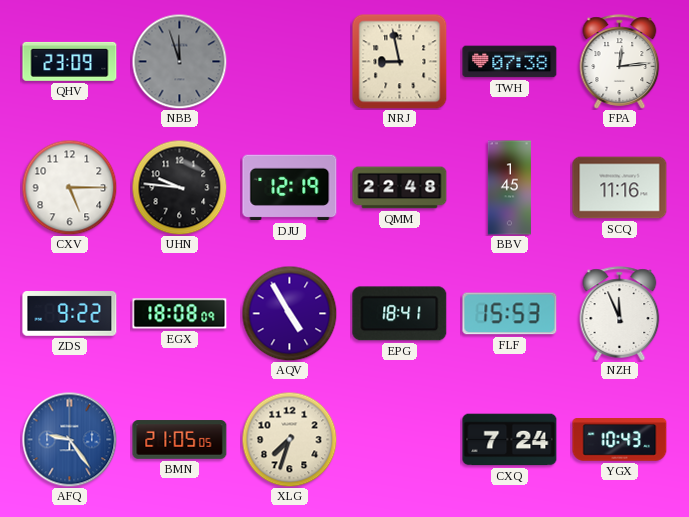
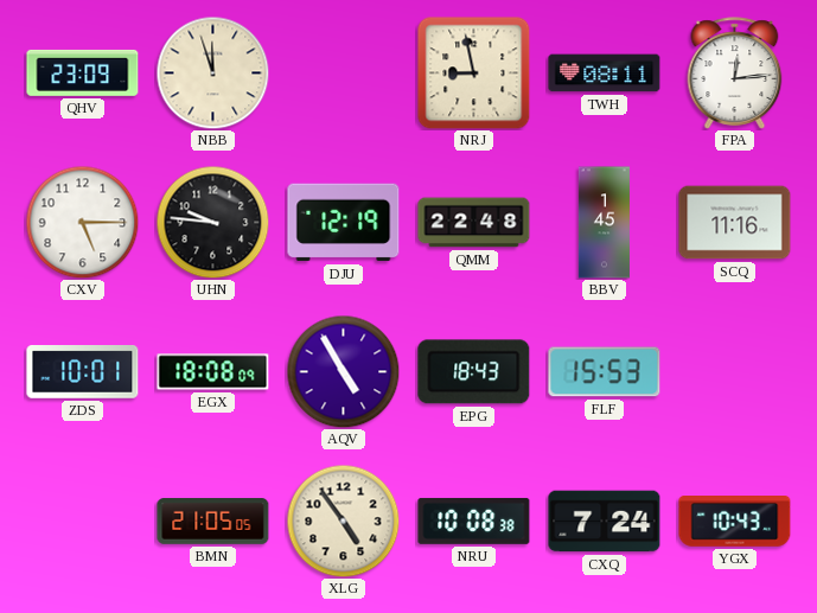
NBB dial: grey -> cream (212, 72)
TWH: 07:38 -> 08:11 (605, 74)
ZDS: 9:22 -> 10:01 (83, 372)
EPG: 18:41 -> 18:43 (474, 372)
NZH: 11:56 -> none (620, 314)
AFQ: 9:24 -> none (69, 439)
XLG: 7:33 -> 4:54 (343, 521)
NRU: none -> 10:08 (474, 522)
